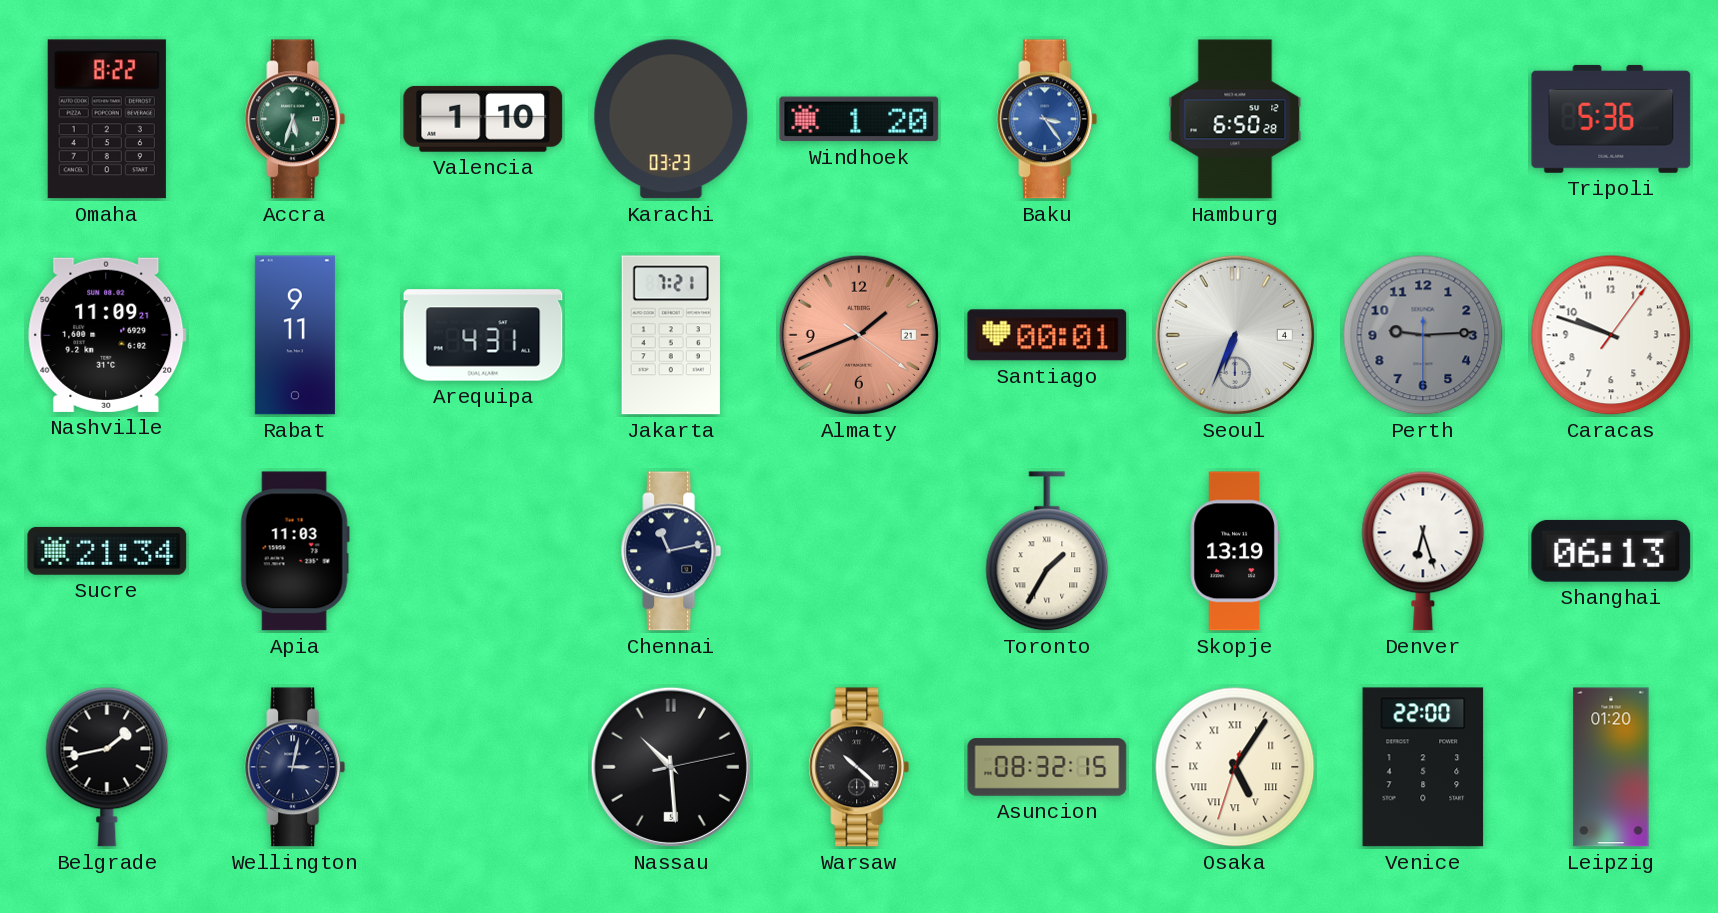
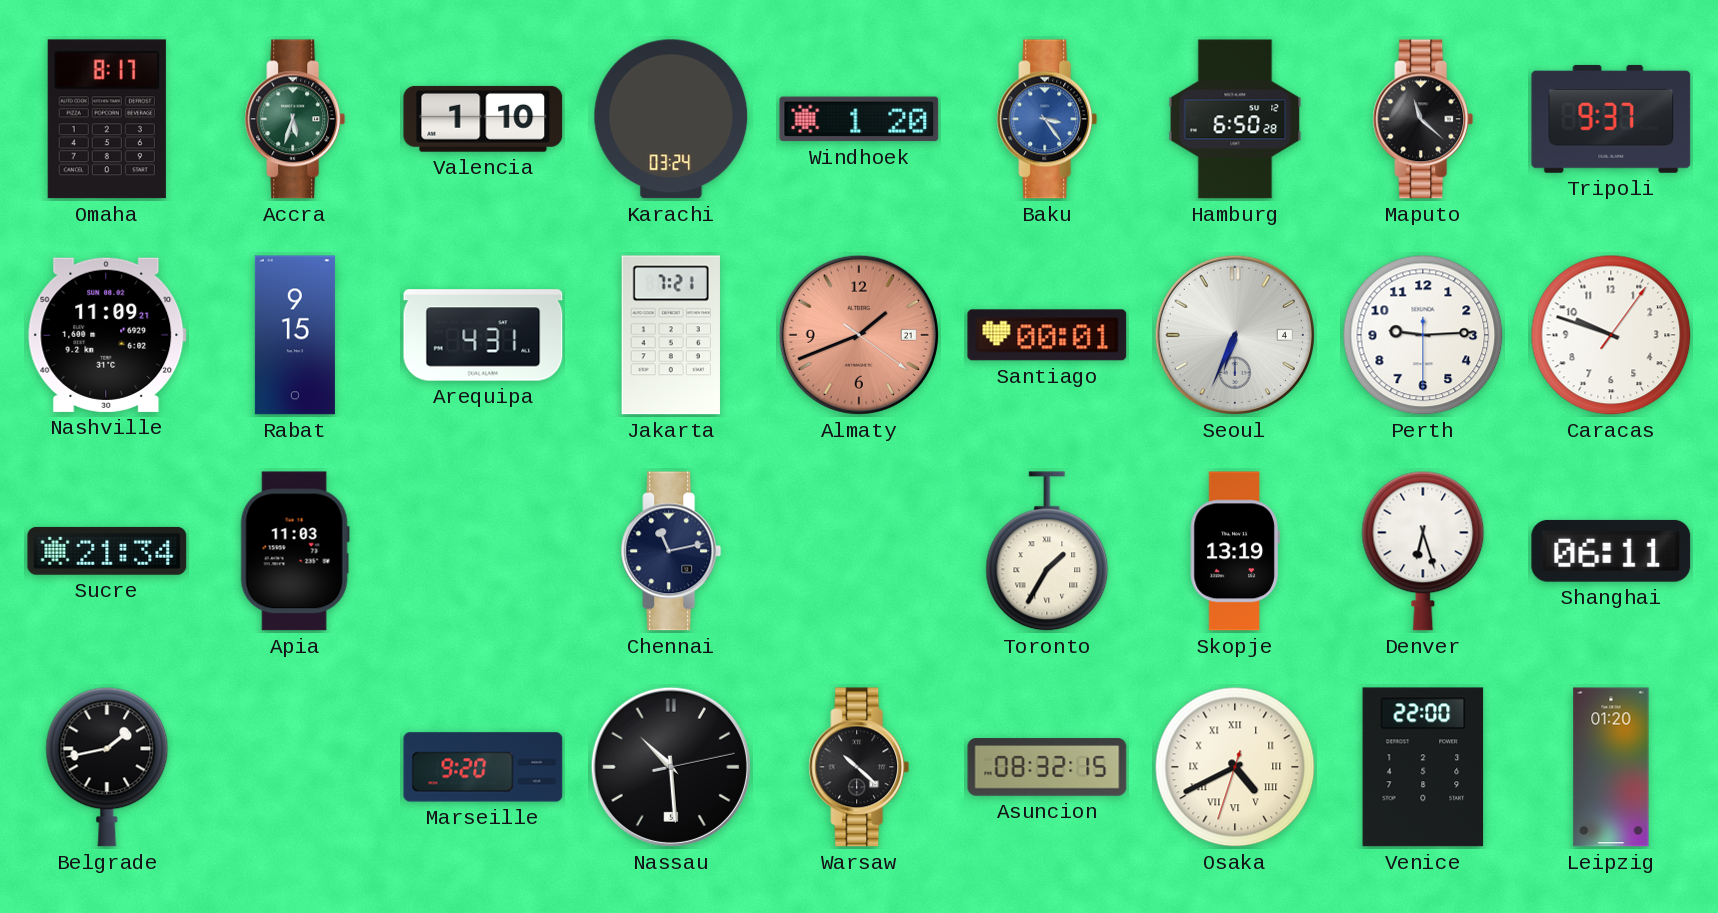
Omaha: 8:22 -> 8:17 (107, 119)
Karachi: 03:23 -> 03:24 (671, 119)
Maputo: none -> 11:22 (1423, 119)
Tripoli: 5:36 -> 9:37 (1611, 119)
Rabat: 9:11 -> 9:15 (295, 335)
Perth dial: grey -> white (1423, 335)
Shanghai: 06:13 -> 06:11 (1611, 551)
Wellington: 3:02 -> none (295, 767)
Marseille: none -> 9:20 (483, 767)
Osaka: 5:05 -> 4:40 (1235, 767)
